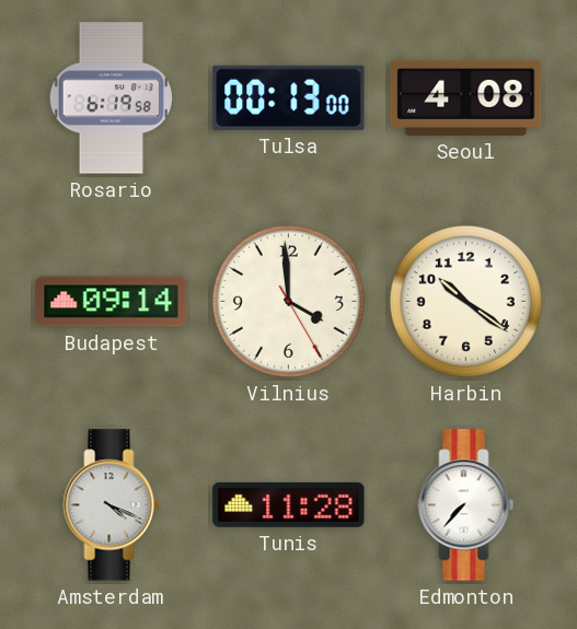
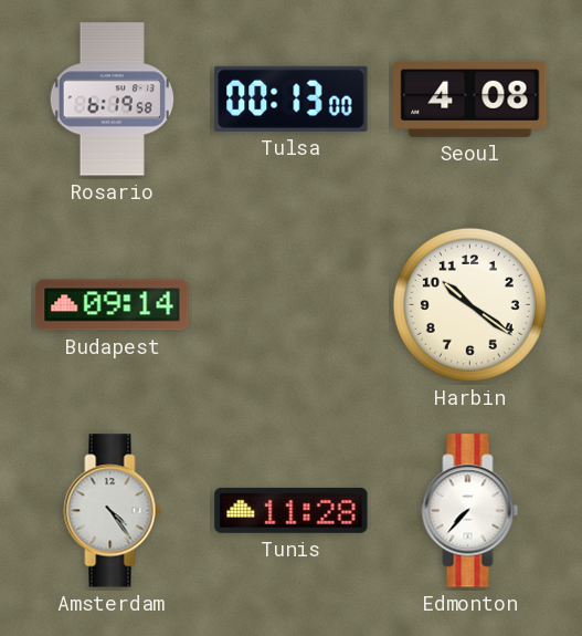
Vilnius: 3:59 -> none (288, 301)
Amsterdam: 4:19 -> 4:24 (113, 511)
